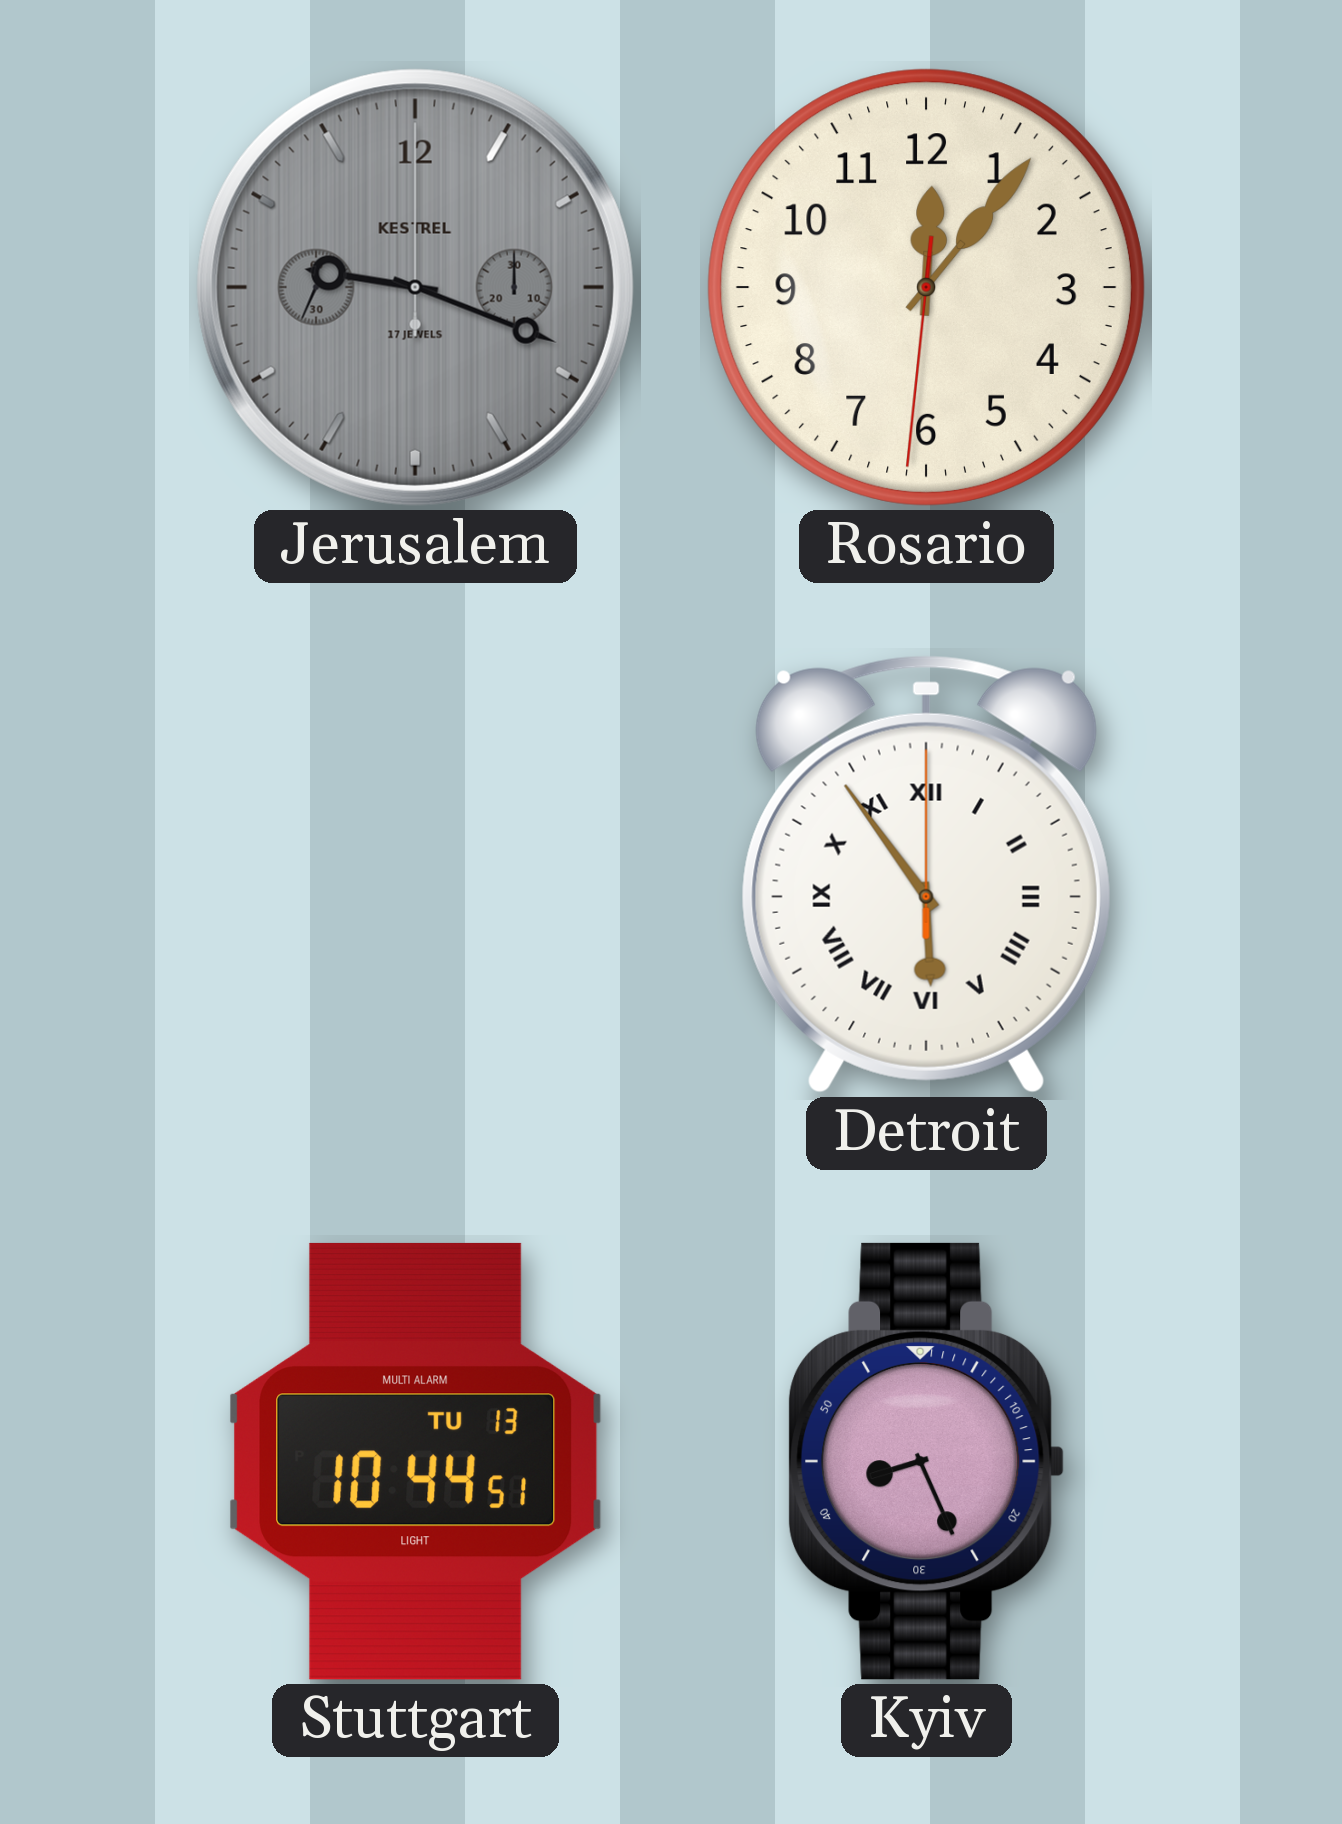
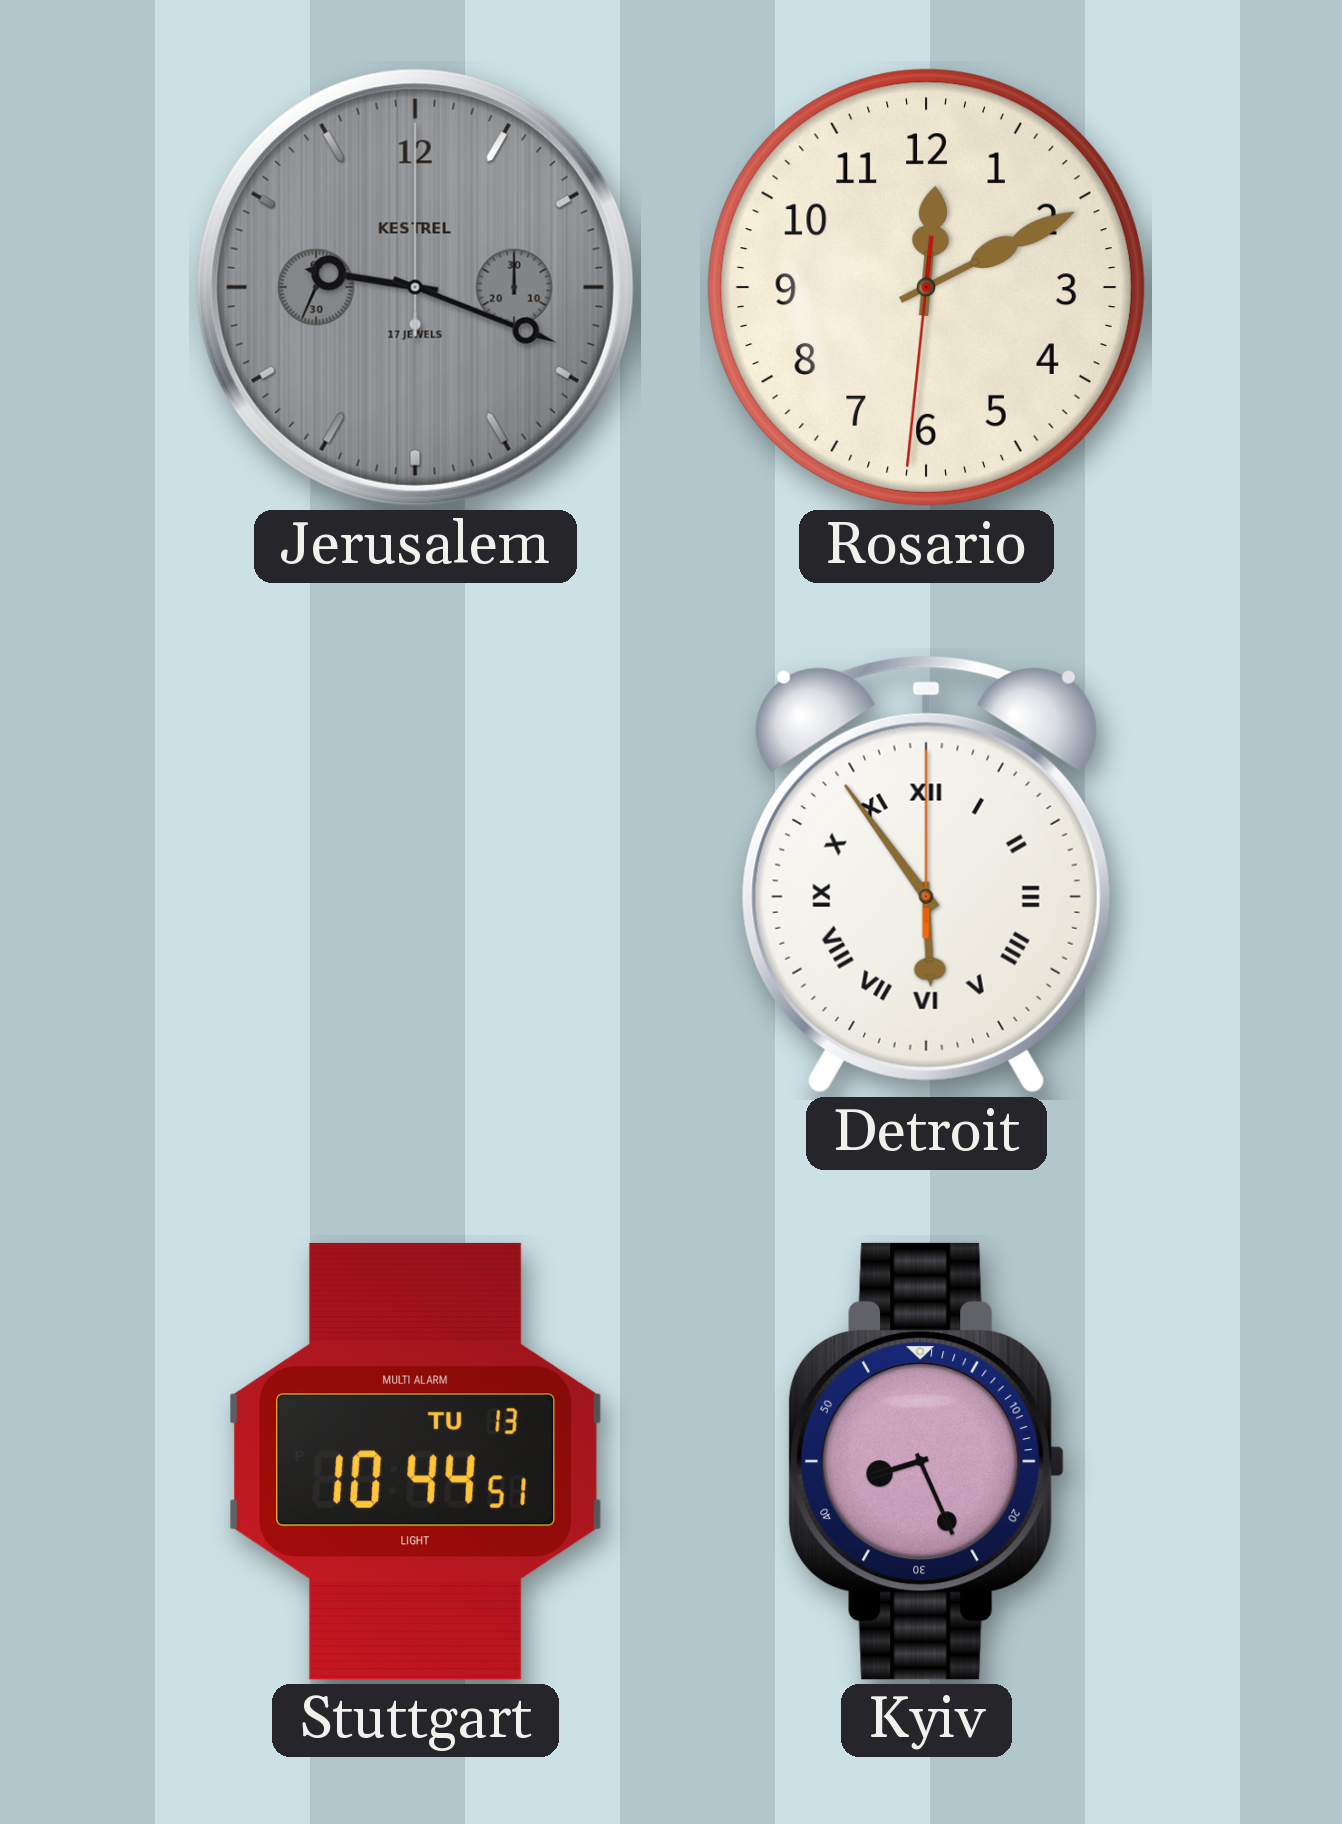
Rosario: 12:06 -> 12:10 (926, 287)
